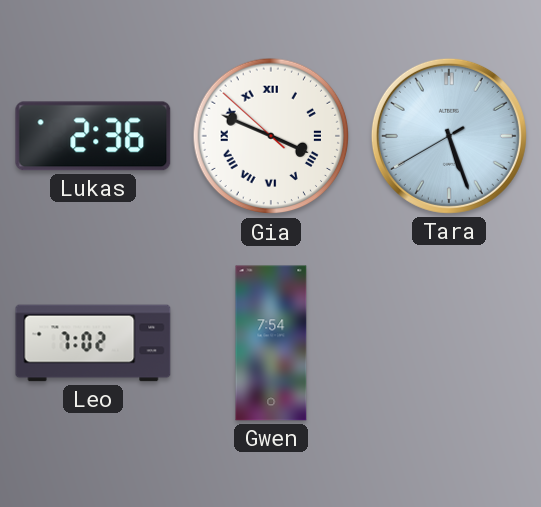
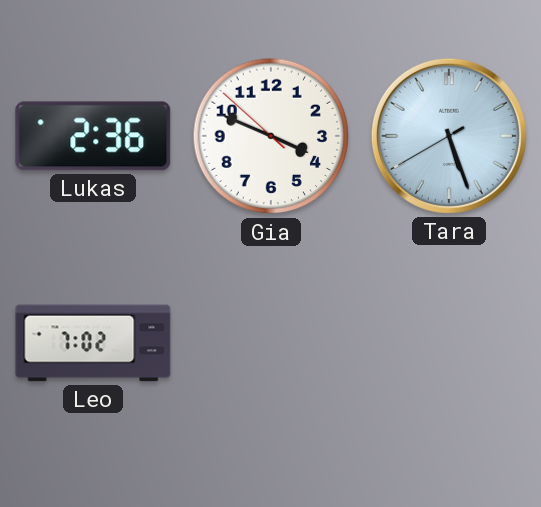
Gia numerals: Roman -> Arabic (271, 136)
Gwen: 7:54 -> none (271, 343)
